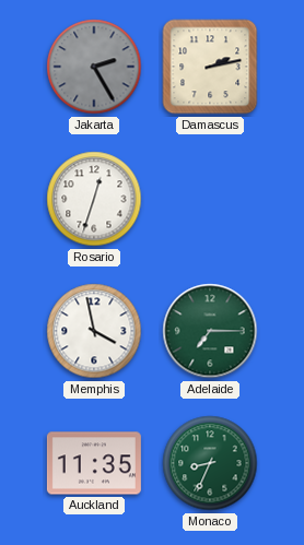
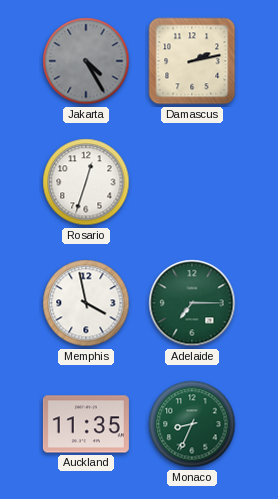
Jakarta: 2:25 -> 4:25 (86, 61)
